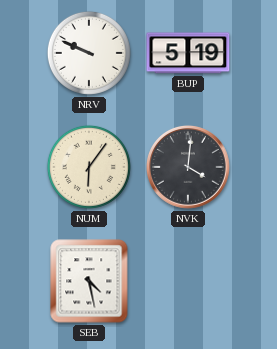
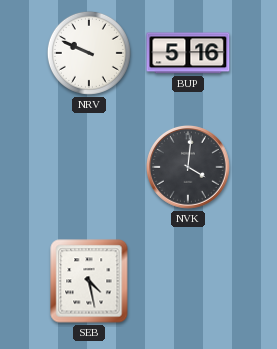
BUP: 5:19 -> 5:16 (188, 53)
NUM: 6:06 -> none (89, 167)
